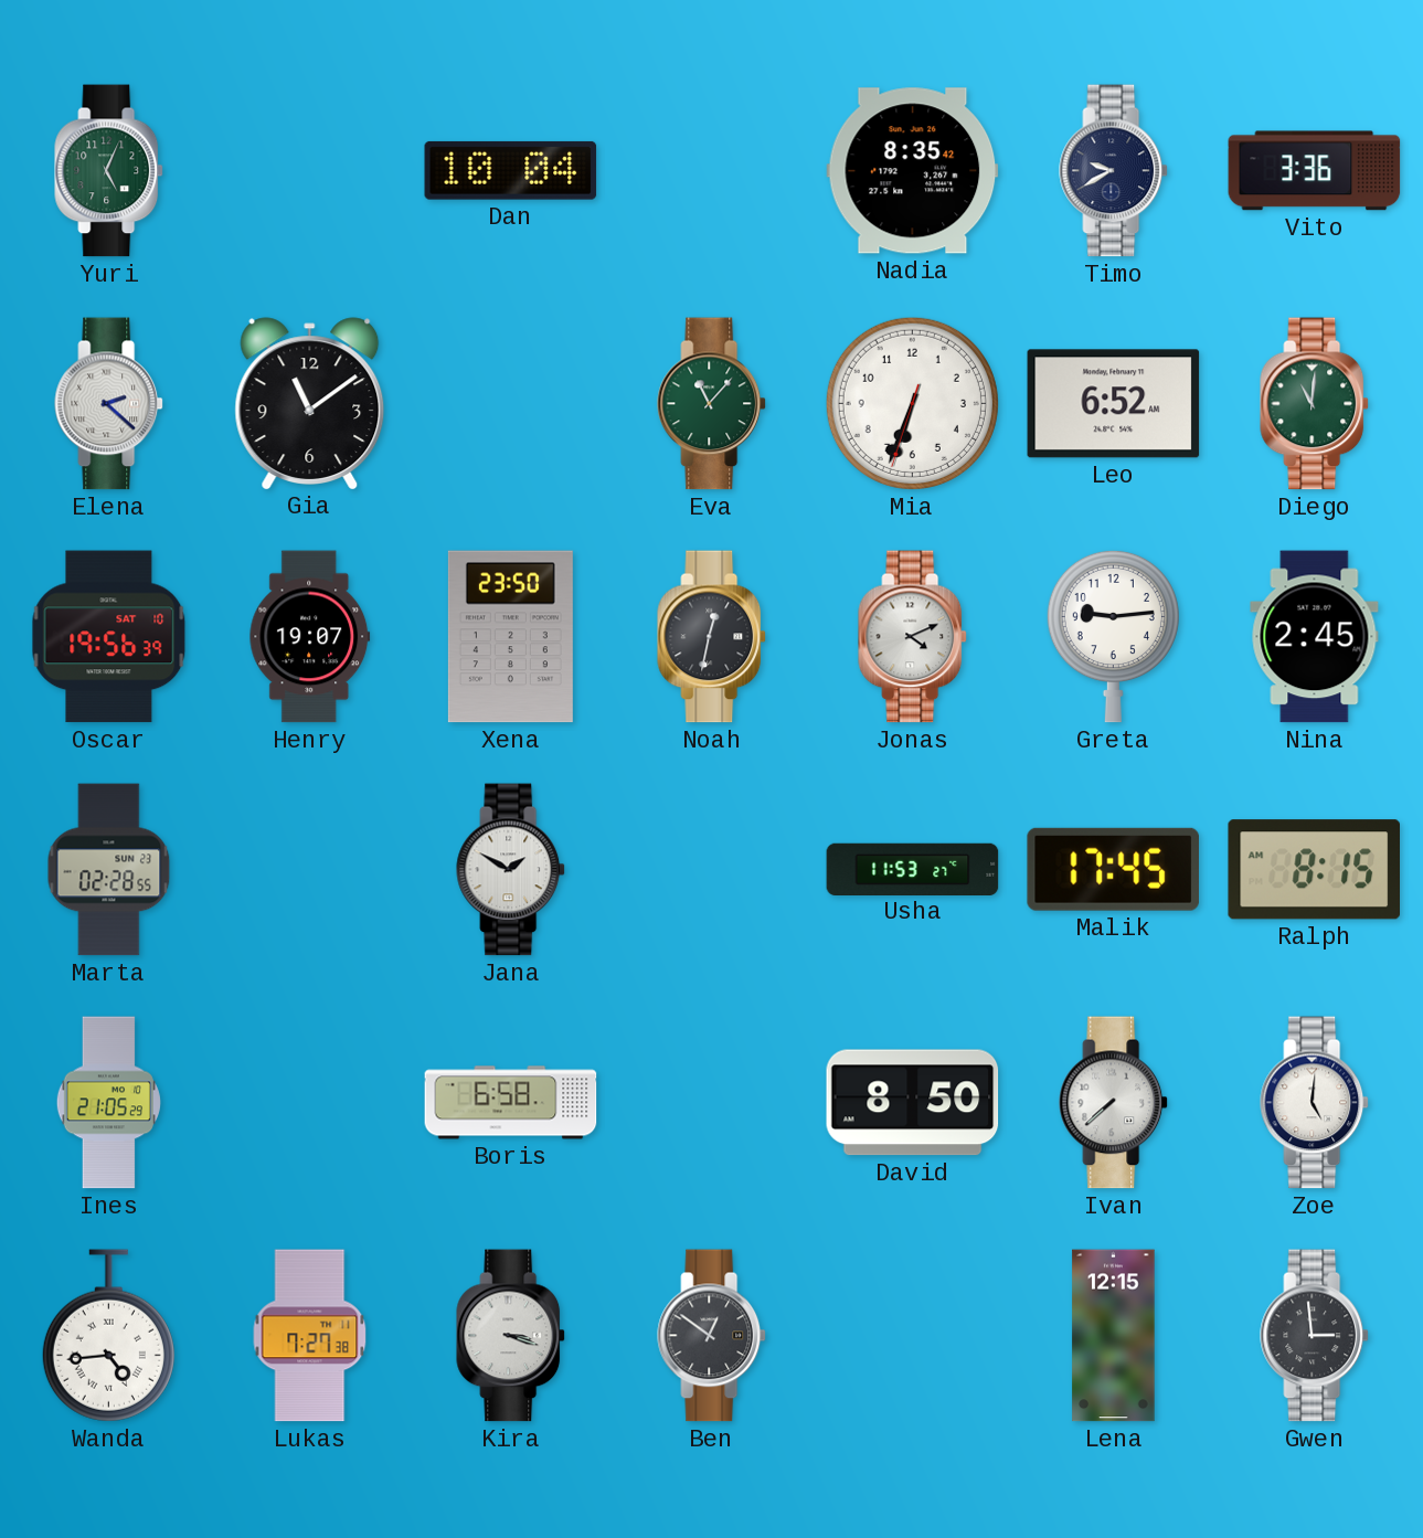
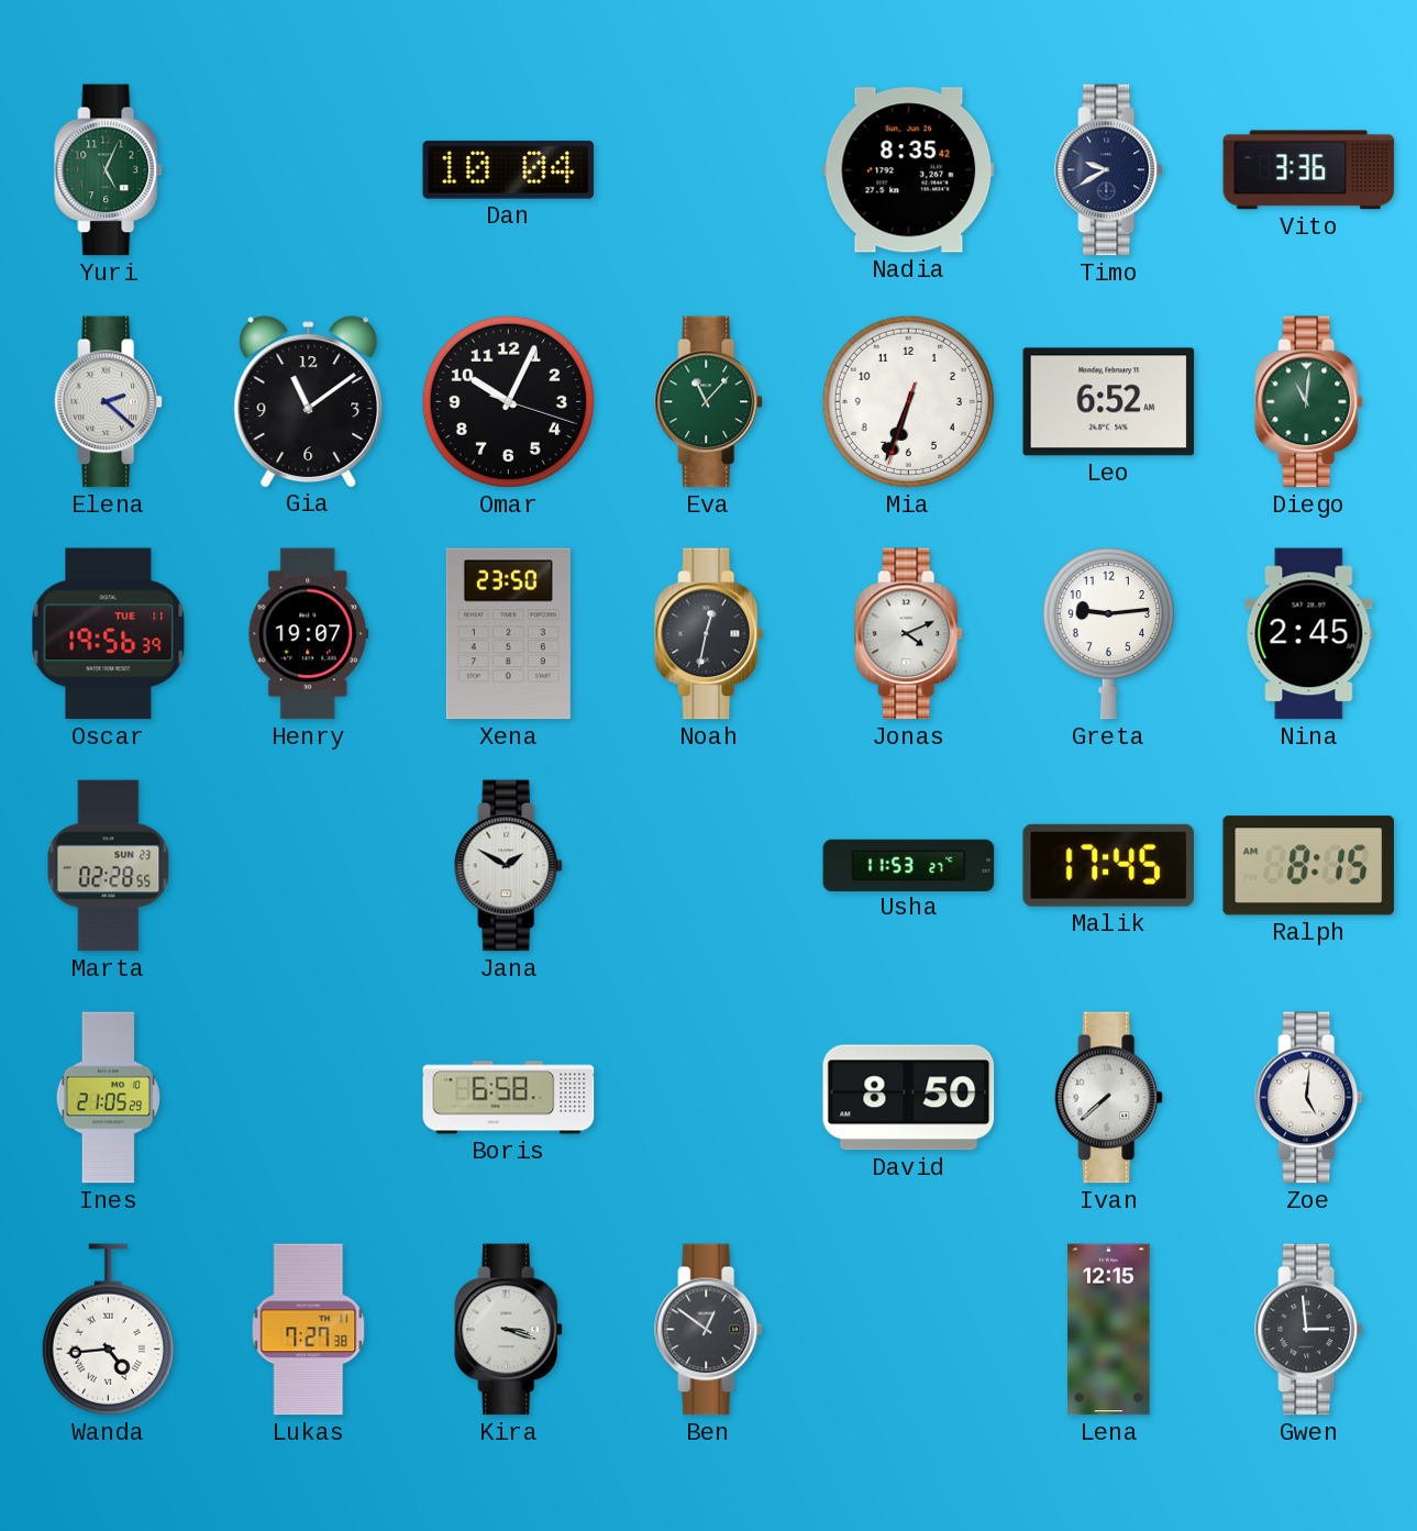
Omar: none -> 10:04 (508, 401)
Oscar date: SAT 10 -> TUE 11 (109, 634)
